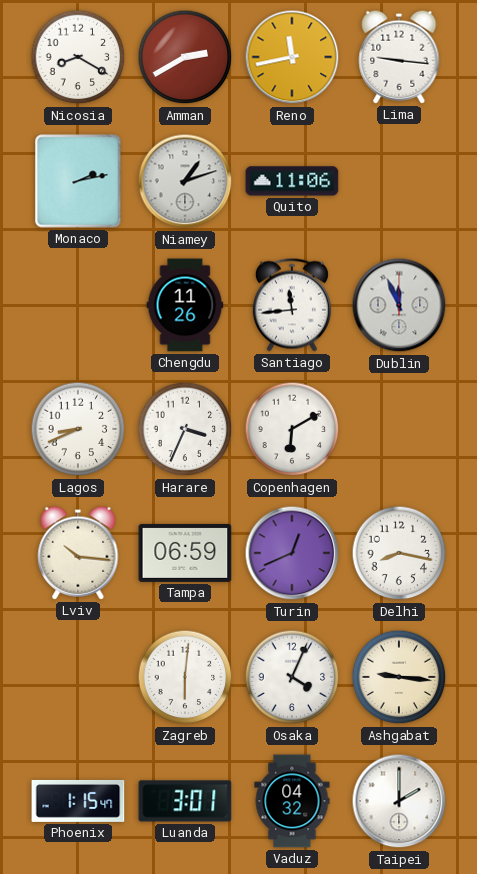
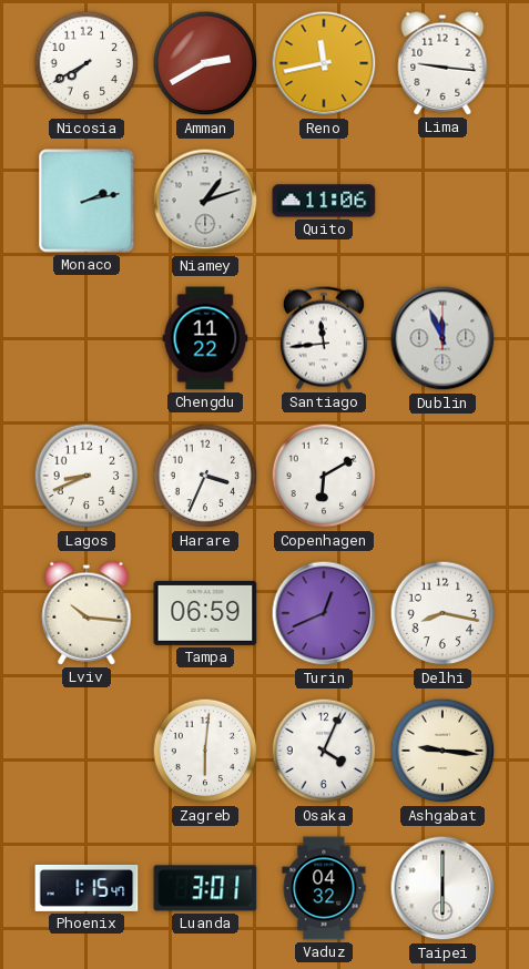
Nicosia: 8:20 -> 7:40 (87, 63)
Chengdu: 11:26 -> 11:22 (205, 338)
Taipei: 2:00 -> 6:00 (442, 888)
